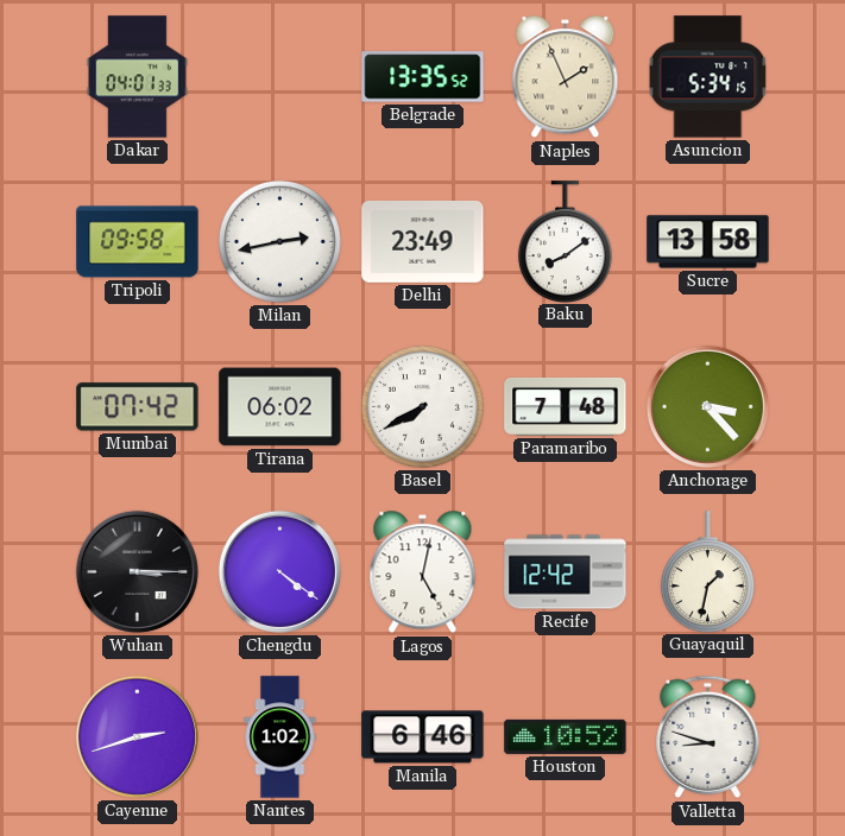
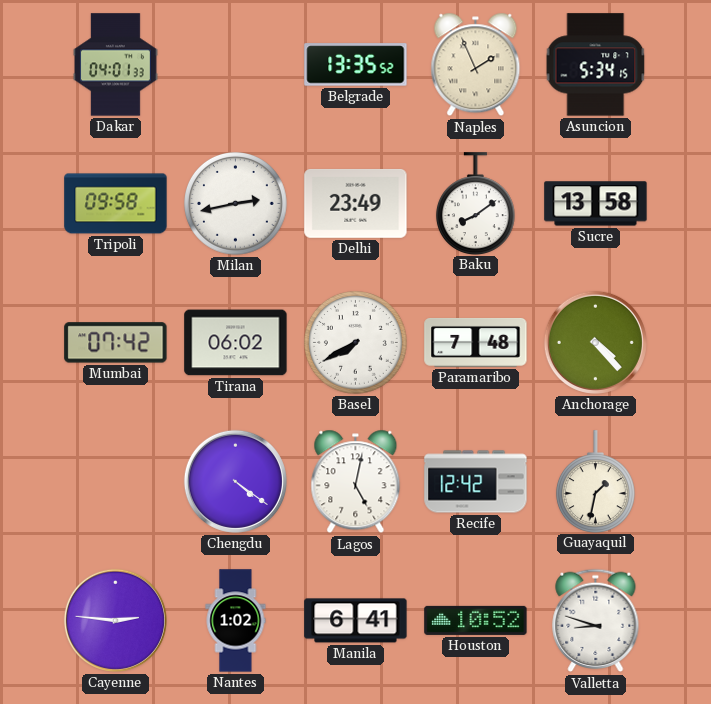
Anchorage: 3:23 -> 4:23 (595, 342)
Wuhan: 3:15 -> none (137, 571)
Cayenne: 2:42 -> 2:46 (115, 620)
Manila: 6:46 -> 6:41 (356, 621)
